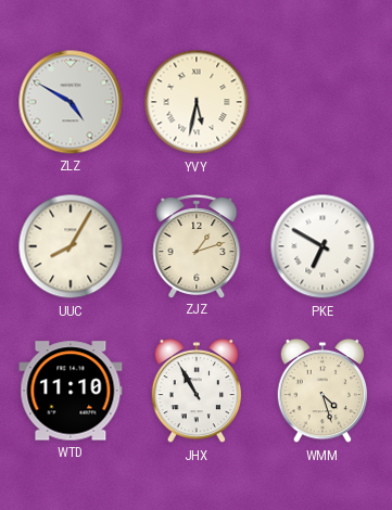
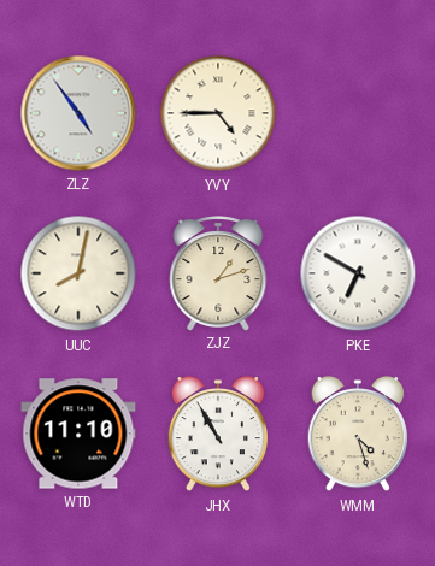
ZLZ: 4:50 -> 4:54 (78, 113)
YVY: 5:32 -> 4:45 (218, 113)
UUC: 8:05 -> 8:02 (78, 273)
